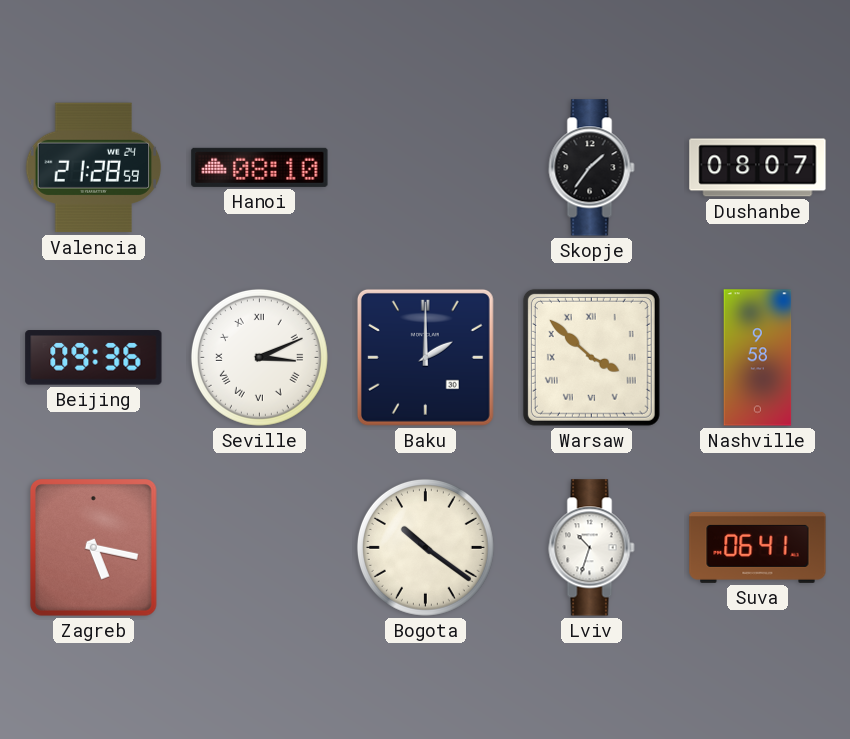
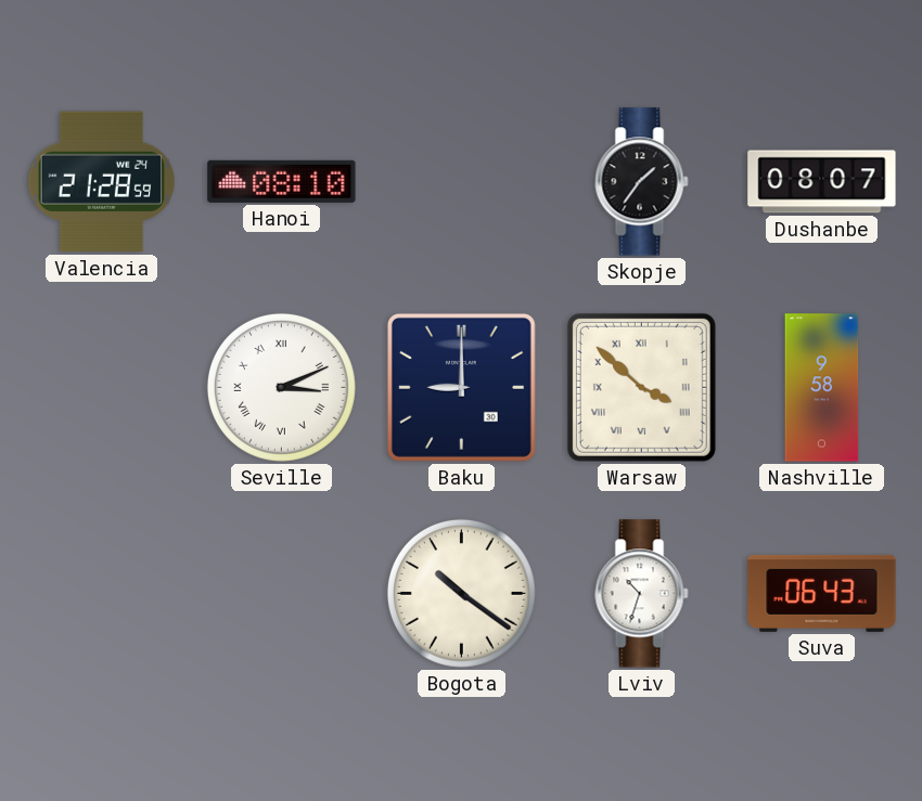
Beijing: 09:36 -> none (94, 358)
Baku: 2:00 -> 9:00 (461, 387)
Zagreb: 5:17 -> none (93, 548)
Suva: 06:41 -> 06:43 (822, 593)
